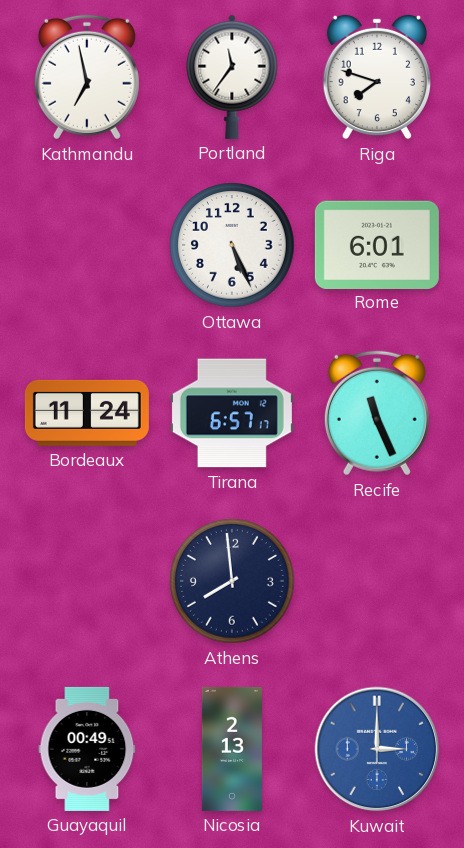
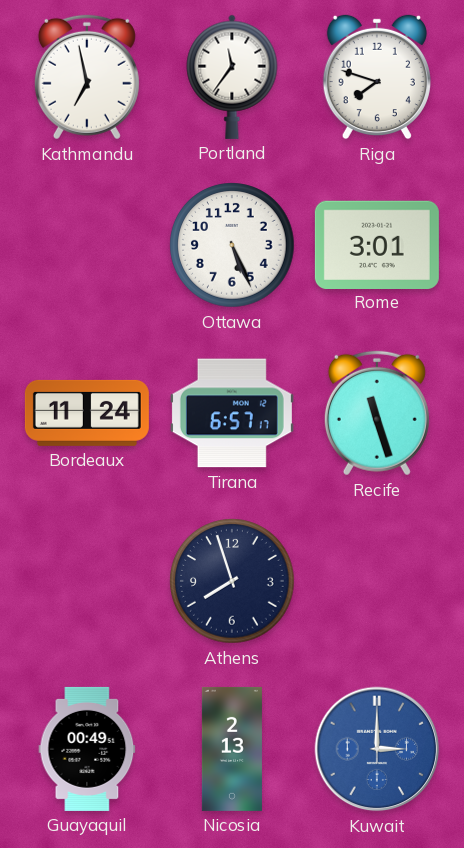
Rome: 6:01 -> 3:01 (377, 244)
Recife: 11:26 -> 11:27 (377, 413)
Athens: 7:59 -> 7:57 (232, 581)
